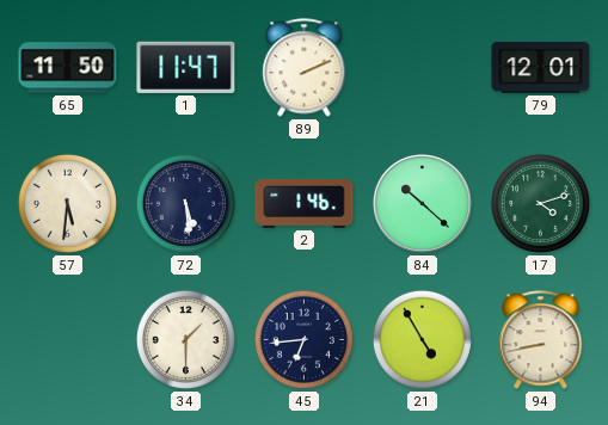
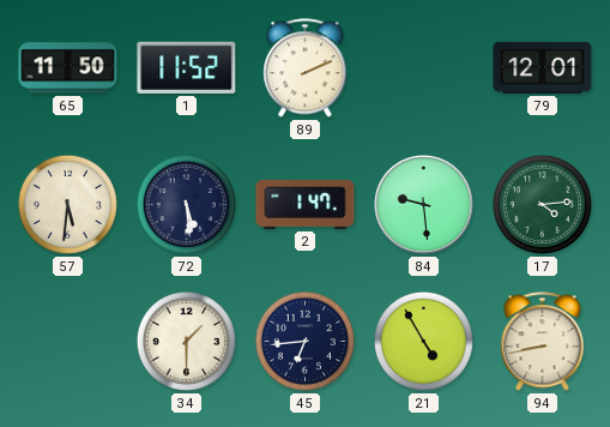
1: 11:47 -> 11:52 (187, 67)
2: 1:46 -> 1:47 (306, 204)
84: 10:22 -> 9:29 (423, 204)
17: 4:12 -> 4:14 (542, 204)
